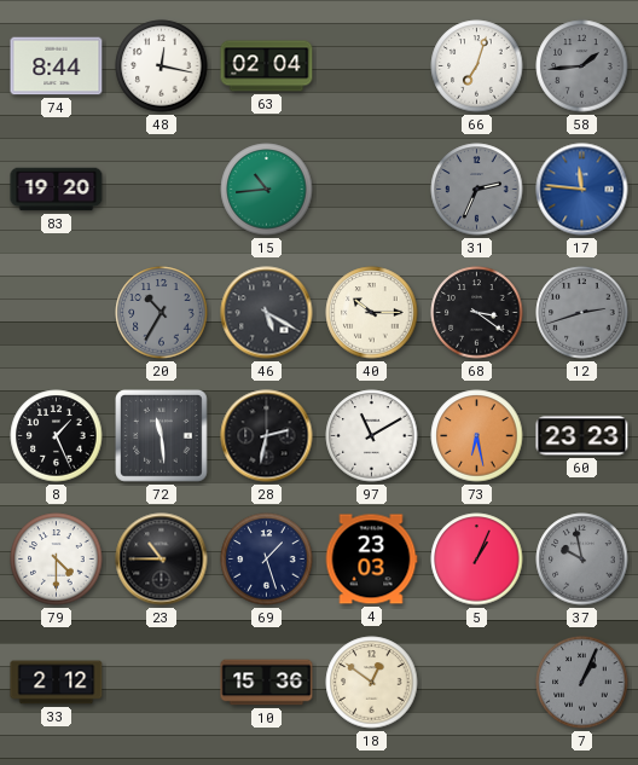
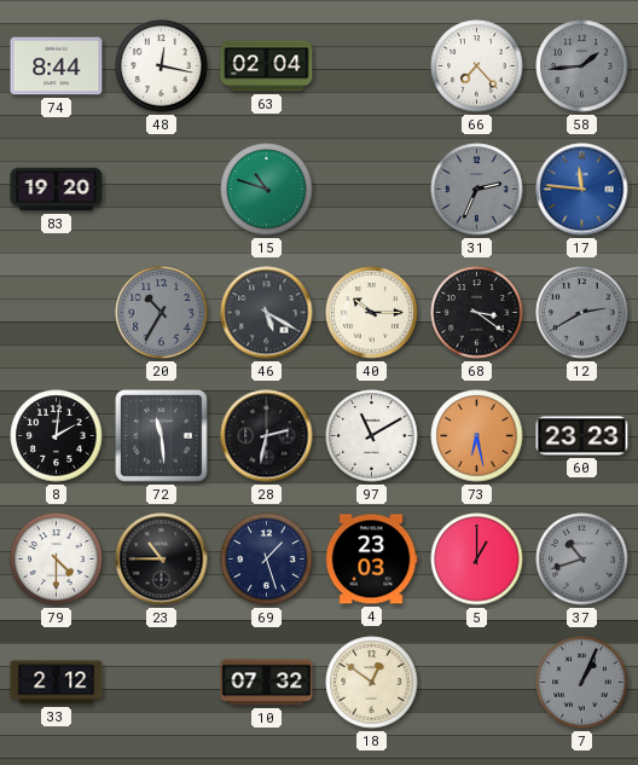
66: 7:03 -> 7:23 (477, 66)
15: 10:44 -> 10:48 (267, 190)
12: 2:42 -> 2:40 (582, 313)
8: 1:26 -> 2:01 (57, 436)
5: 1:04 -> 1:00 (477, 560)
37: 9:58 -> 10:42 (582, 560)
10: 15:36 -> 07:32 (267, 683)
